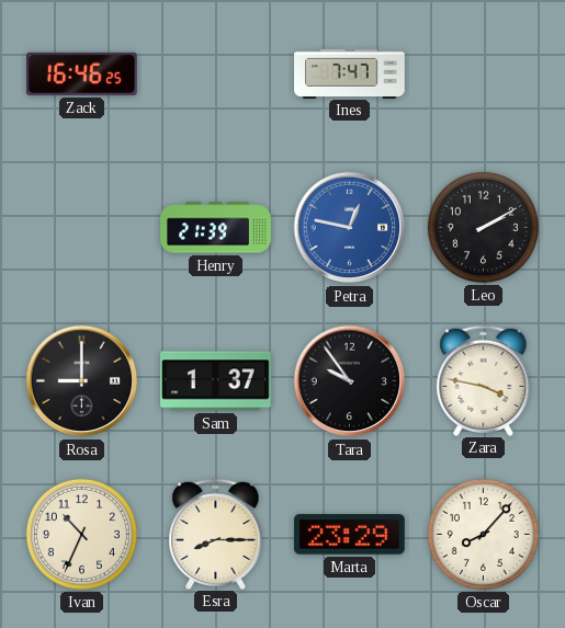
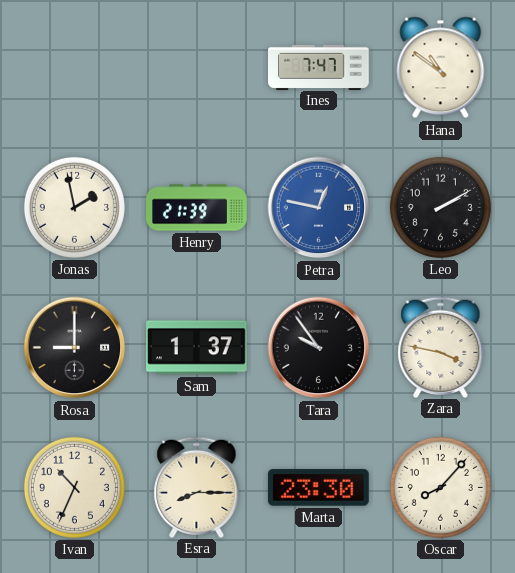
Zack: 16:46 -> none (82, 73)
Hana: none -> 10:51 (441, 68)
Jonas: none -> 1:58 (74, 207)
Marta: 23:29 -> 23:30 (318, 488)
